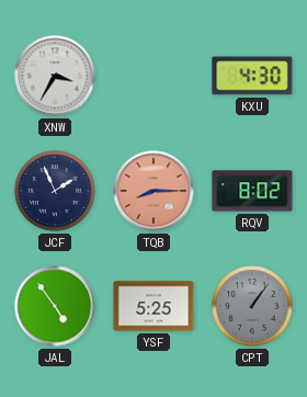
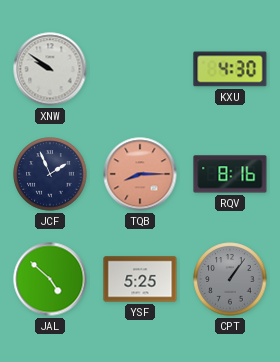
XNW: 3:35 -> 9:51 (50, 69)
RQV: 8:02 -> 8:16 (230, 174)
JAL: 4:54 -> 4:52 (50, 279)
